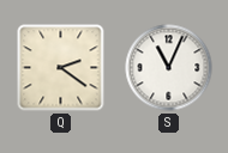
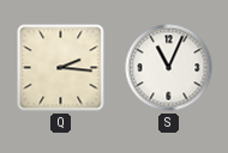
Q: 2:21 -> 2:16 (61, 68)
